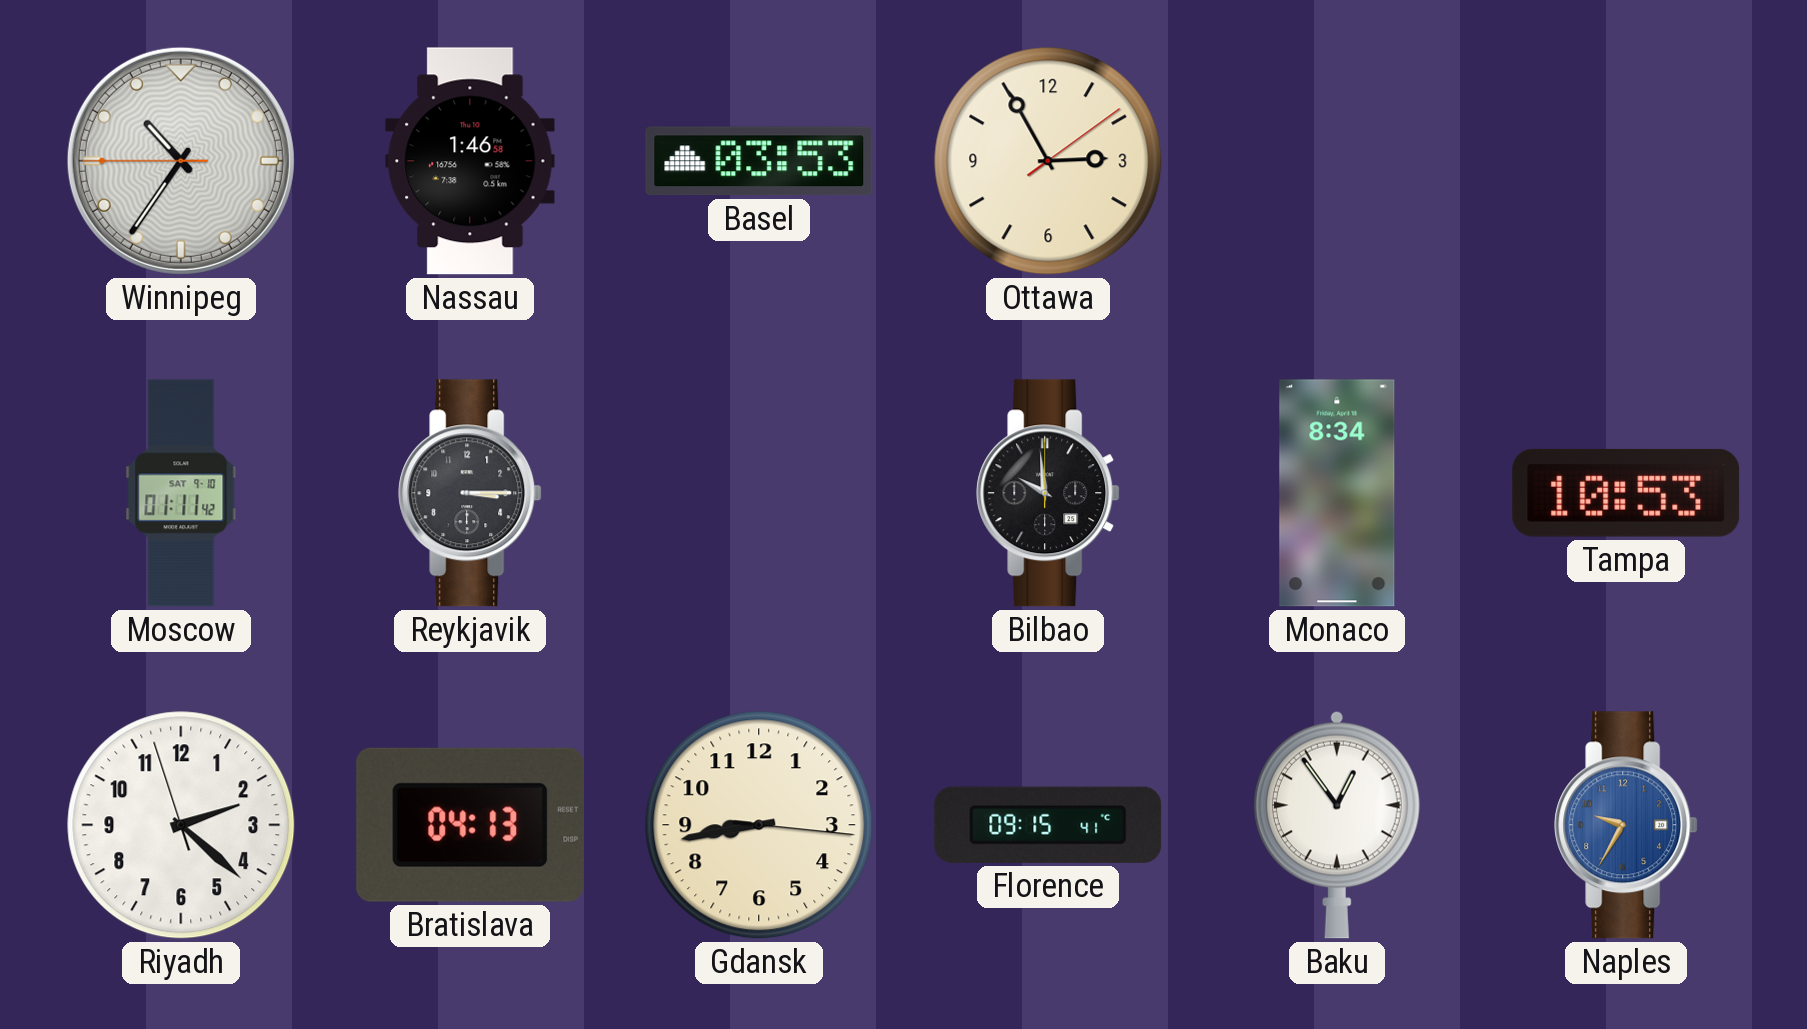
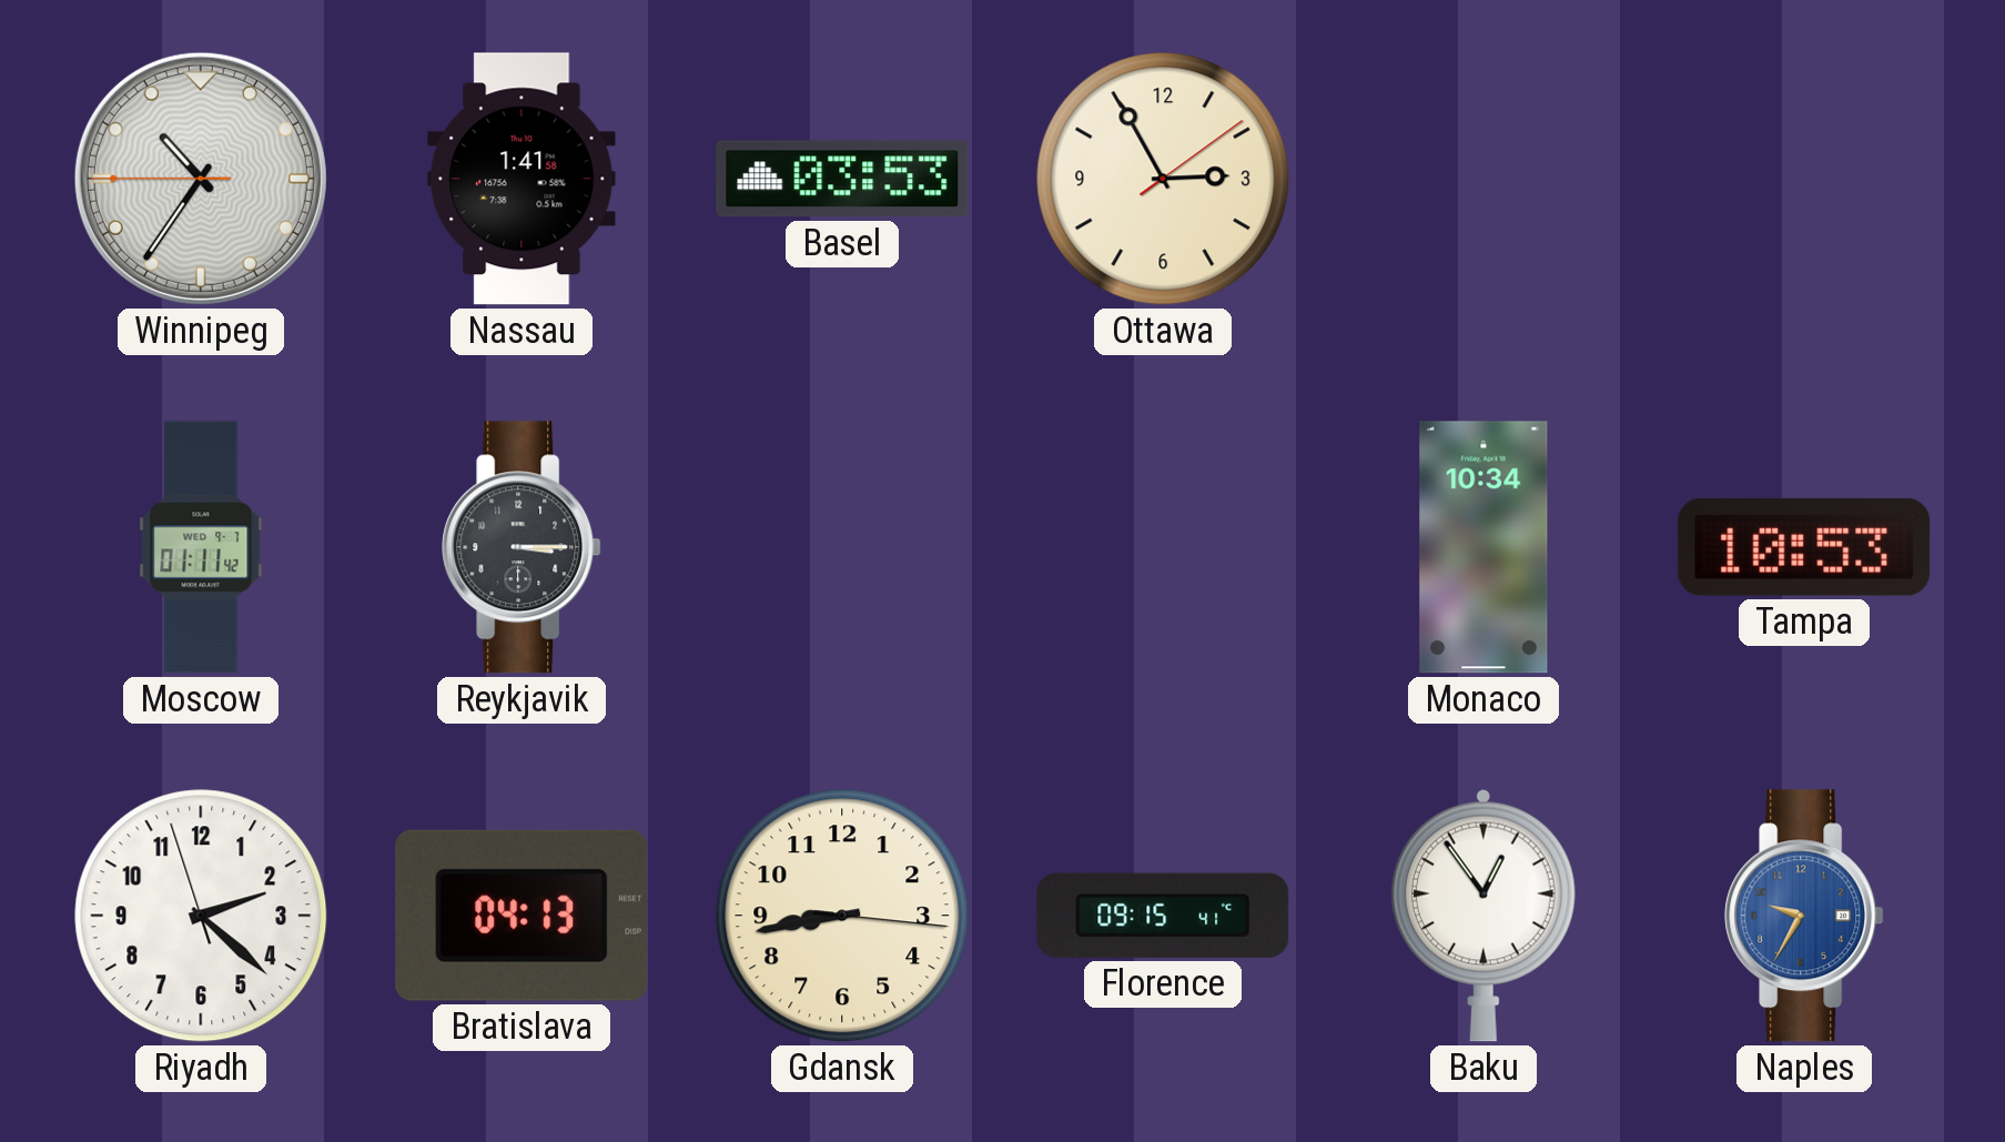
Nassau: 1:46 -> 1:41 (521, 179)
Moscow date: SAT 9-10 -> WED 9-7 (201, 547)
Bilbao: 9:59 -> none (1048, 493)
Monaco: 8:34 -> 10:34 (1484, 547)
